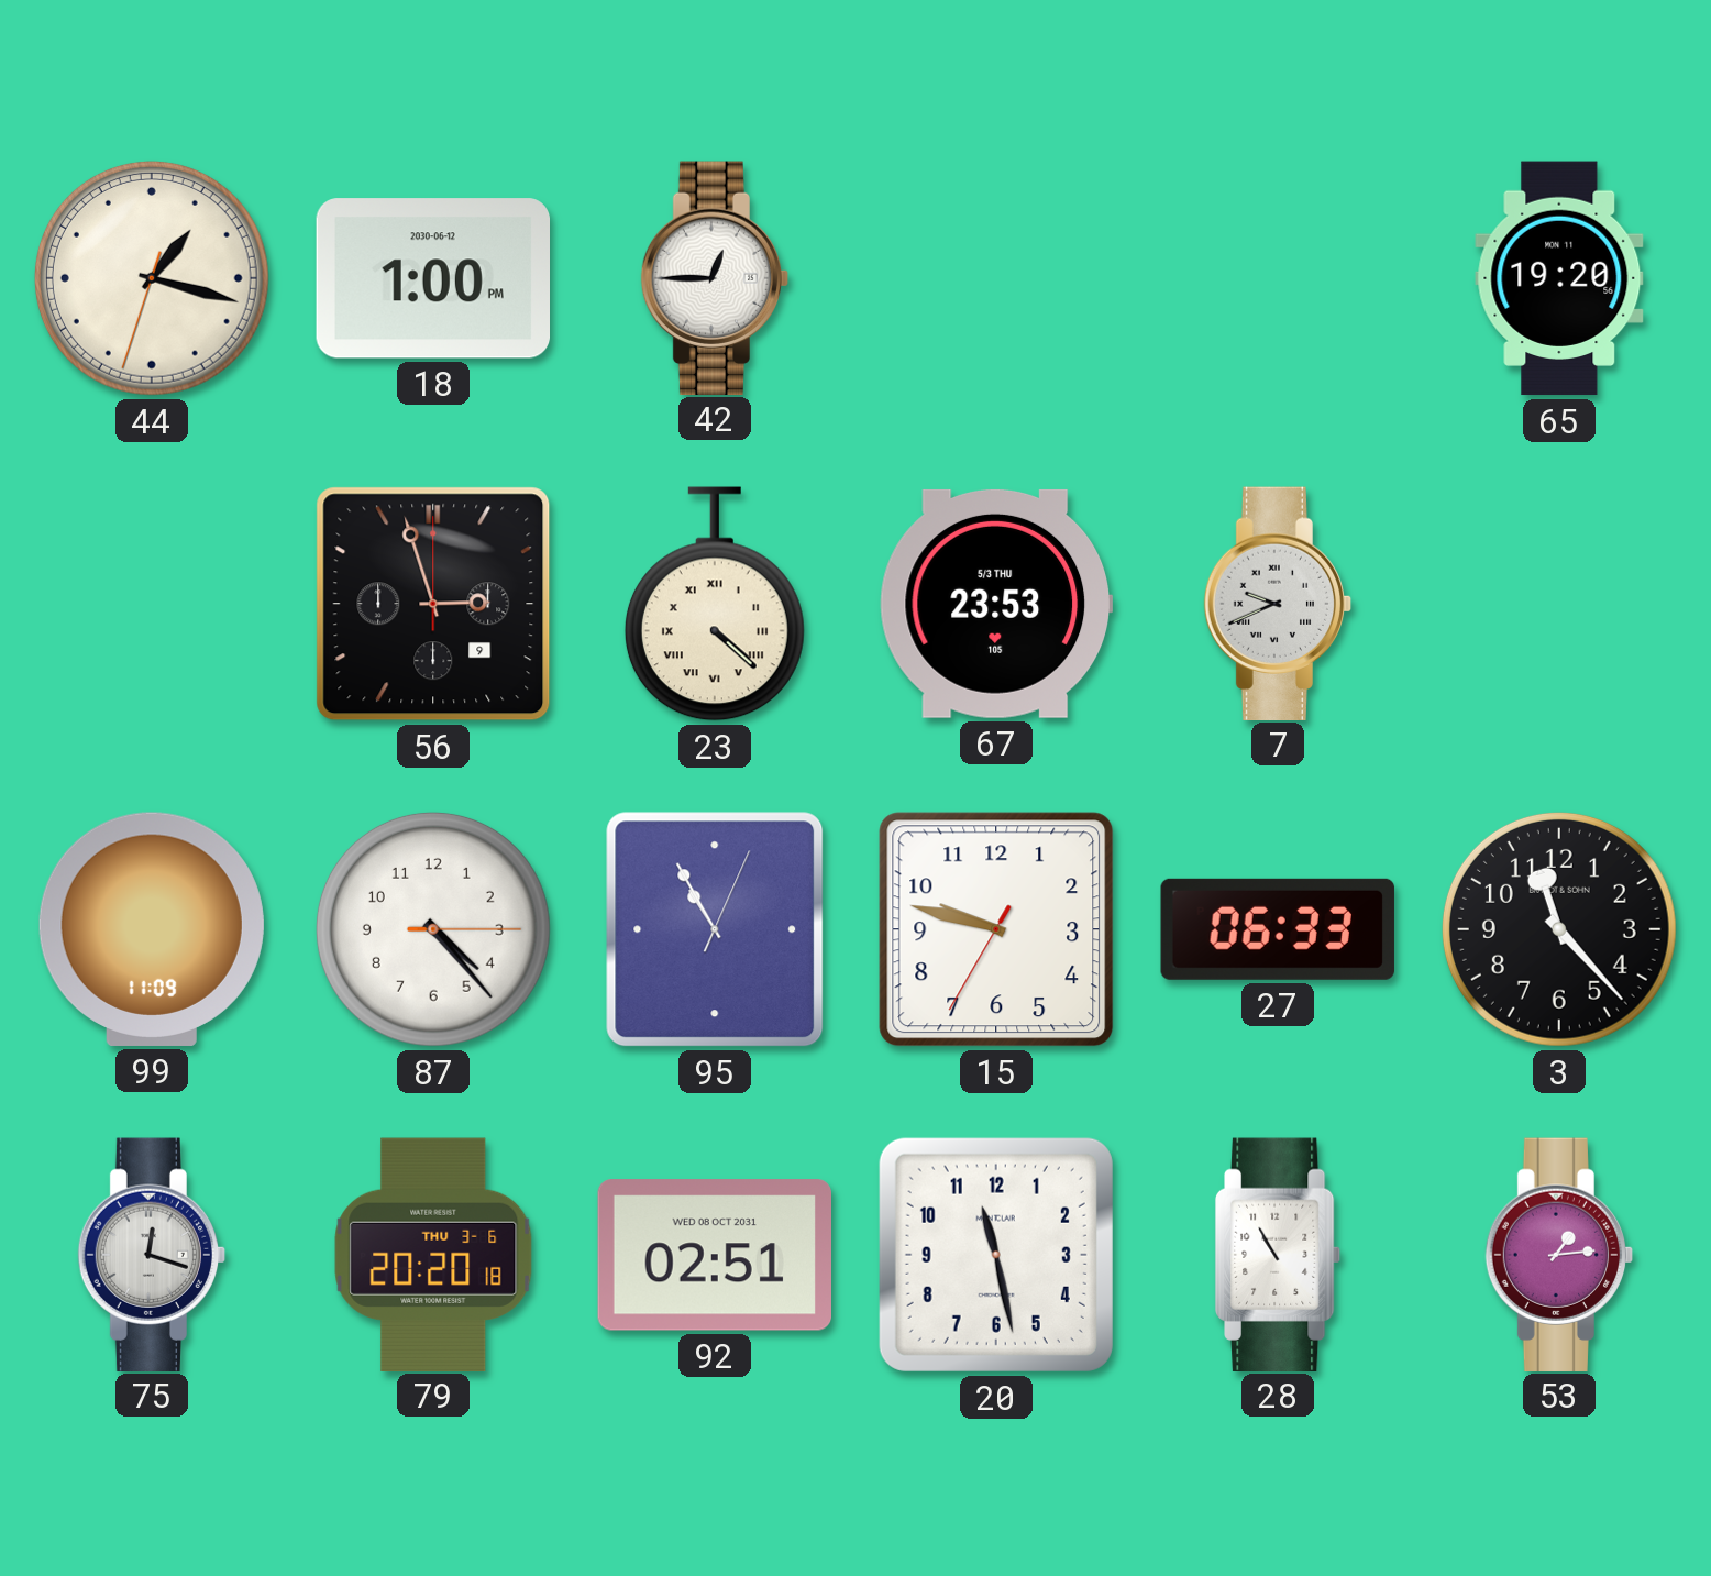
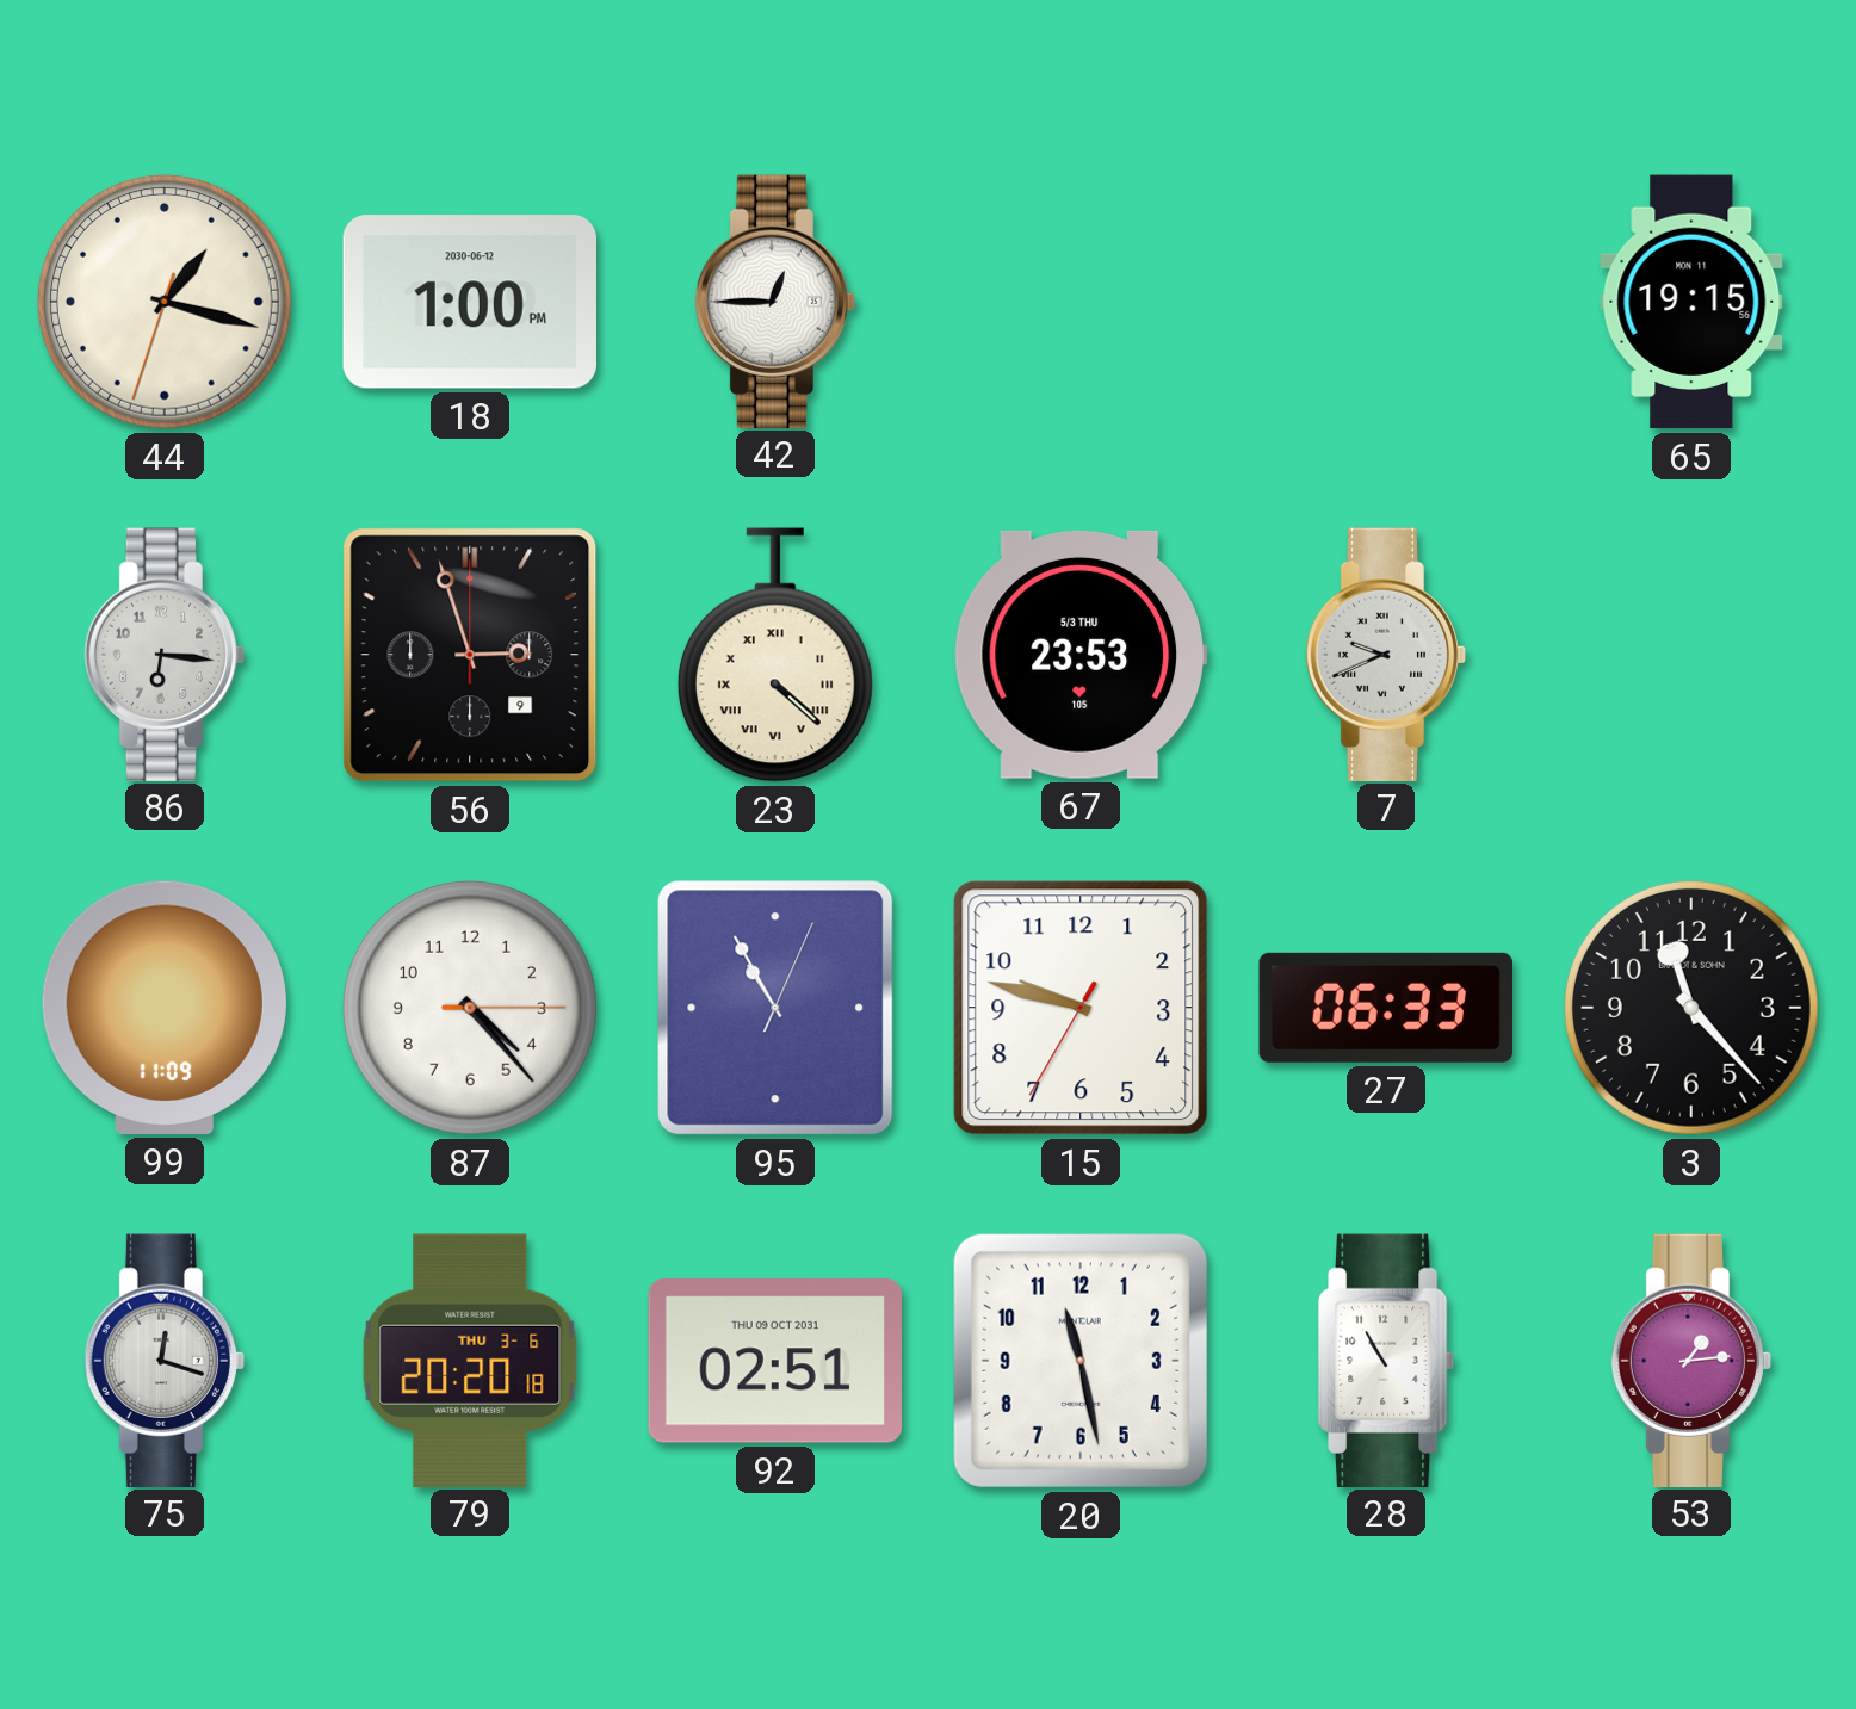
65: 19:20 -> 19:15 (1691, 302)
86: none -> 6:16 (165, 654)
92 date: WED 08 OCT 2031 -> THU 09 OCT 2031 (774, 1361)
